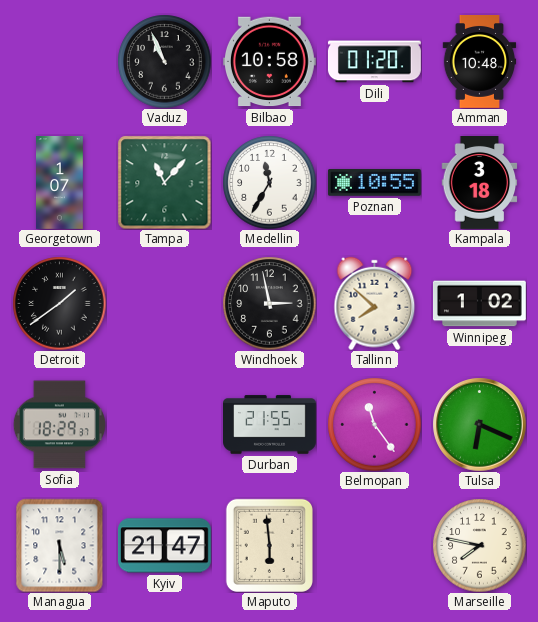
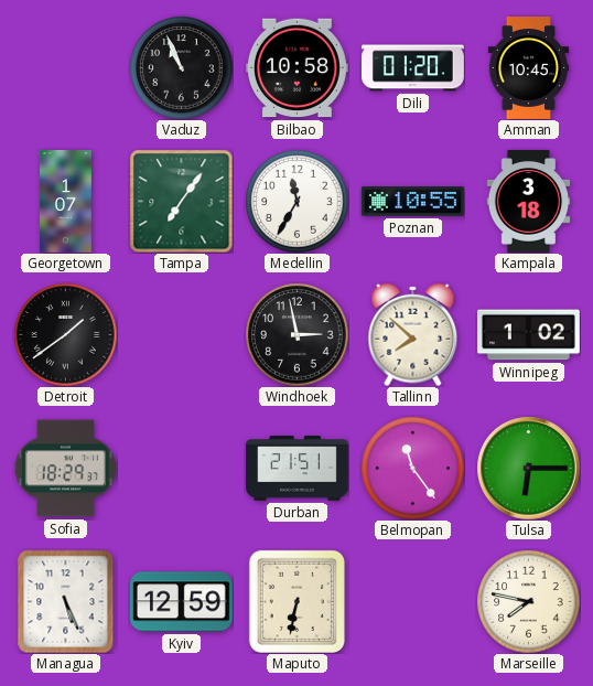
Amman: 10:48 -> 10:45 (529, 68)
Tampa: 11:07 -> 7:06 (181, 201)
Durban: 21:55 -> 21:51 (298, 469)
Tulsa: 6:19 -> 6:15 (528, 468)
Managua: 5:30 -> 5:26 (66, 601)
Kyiv: 21:47 -> 12:59 (181, 602)
Maputo: 5:59 -> 6:32 (296, 601)
